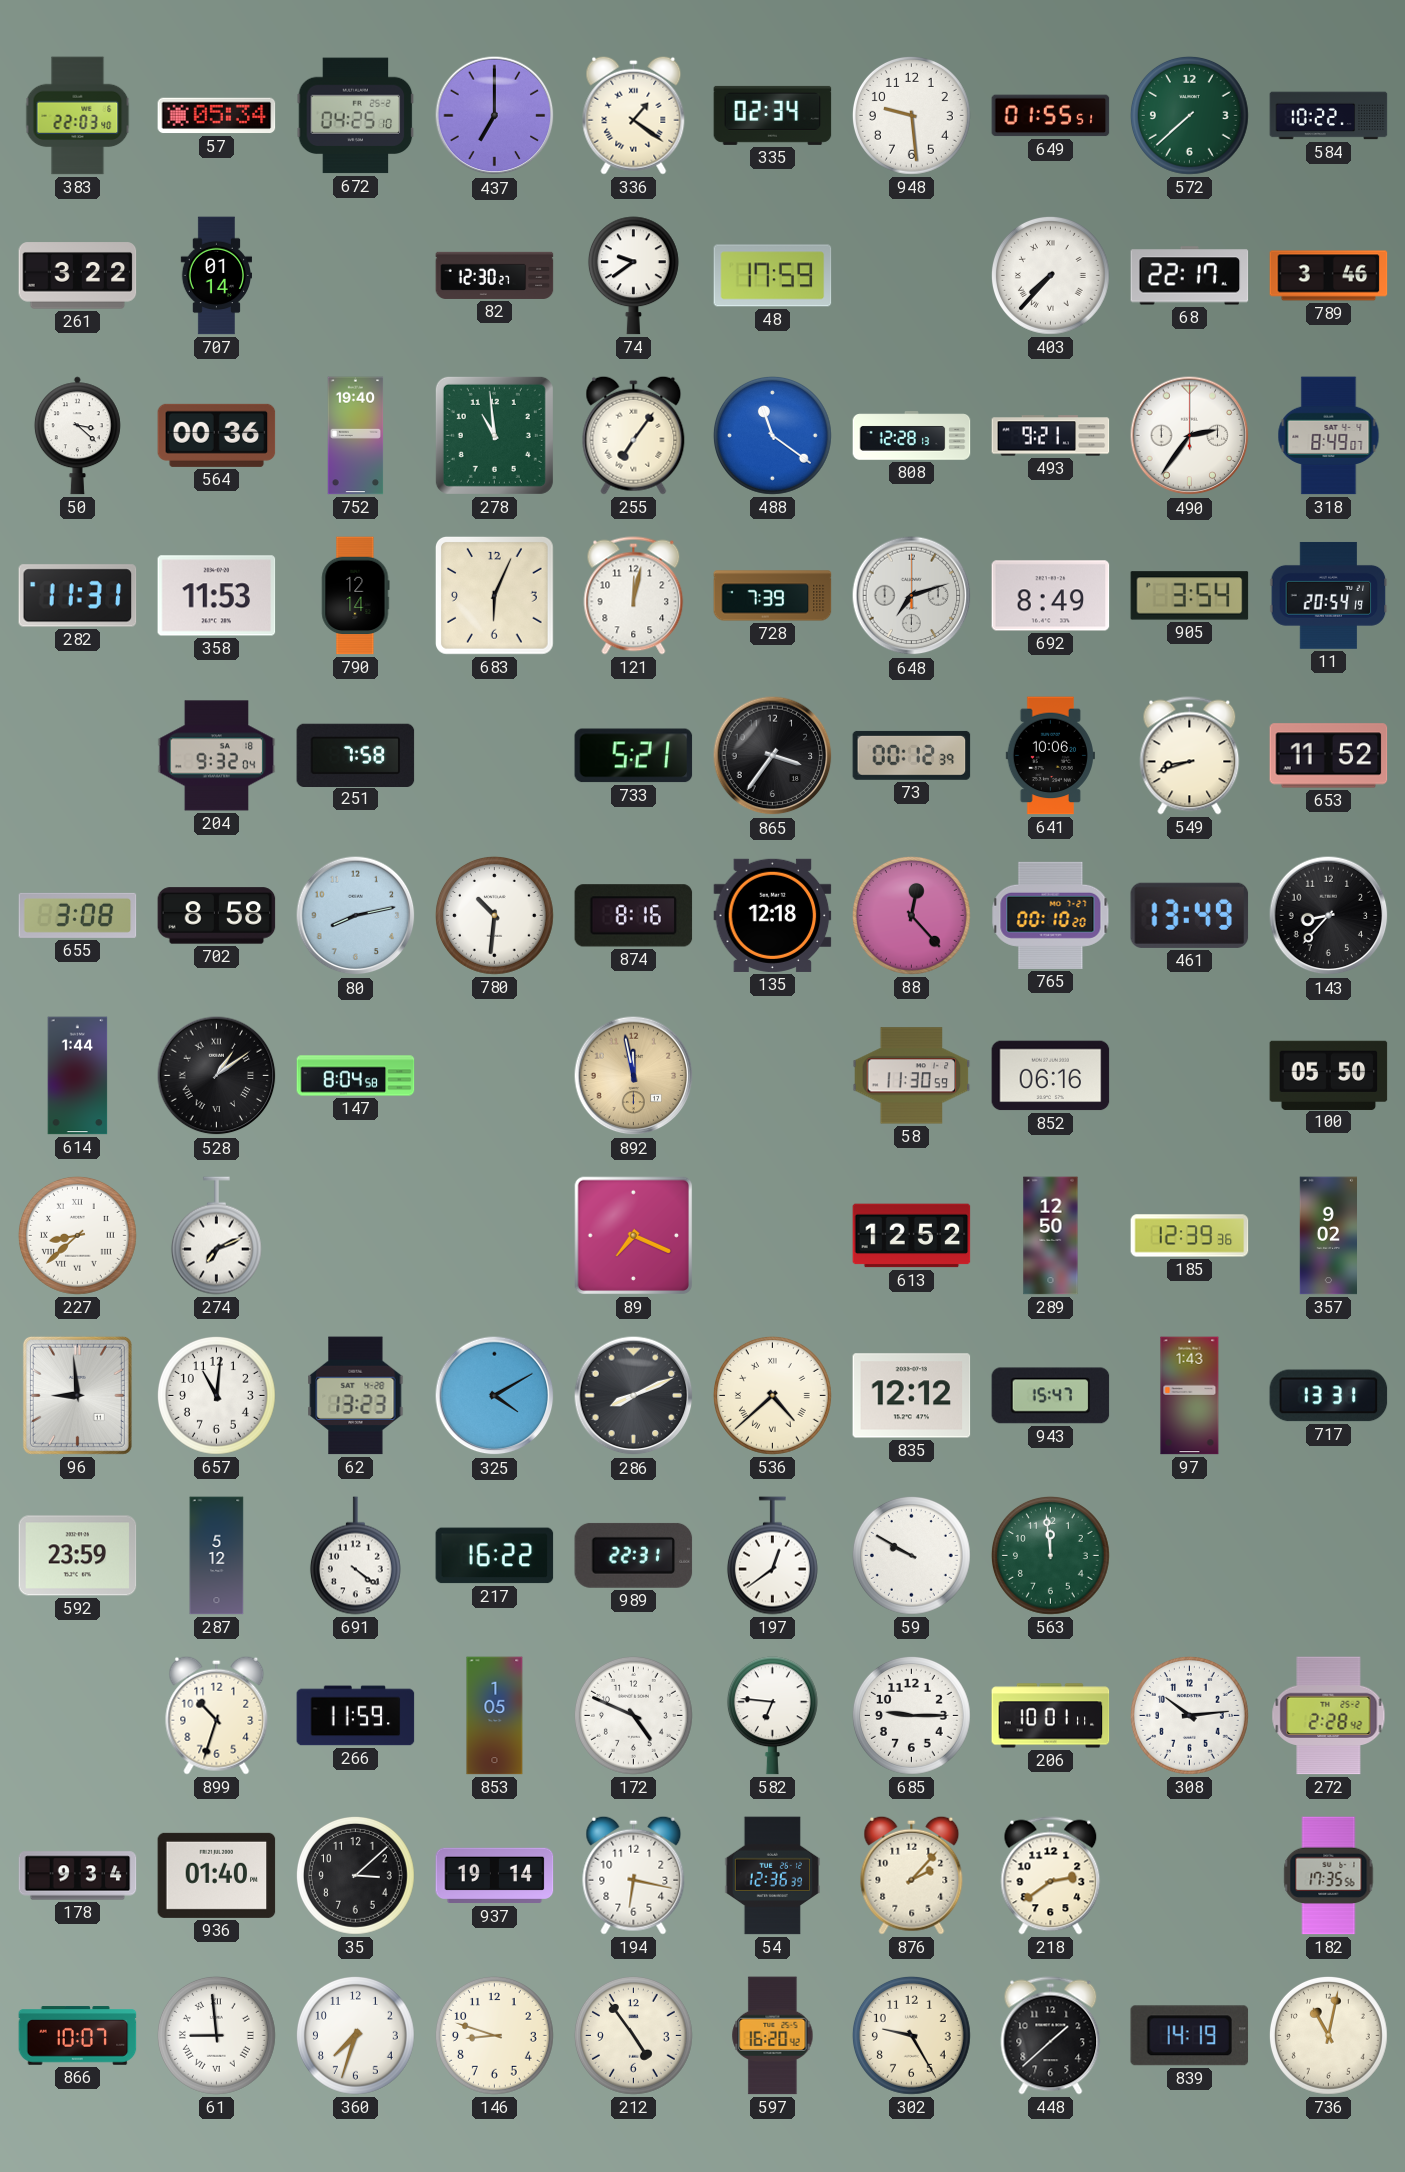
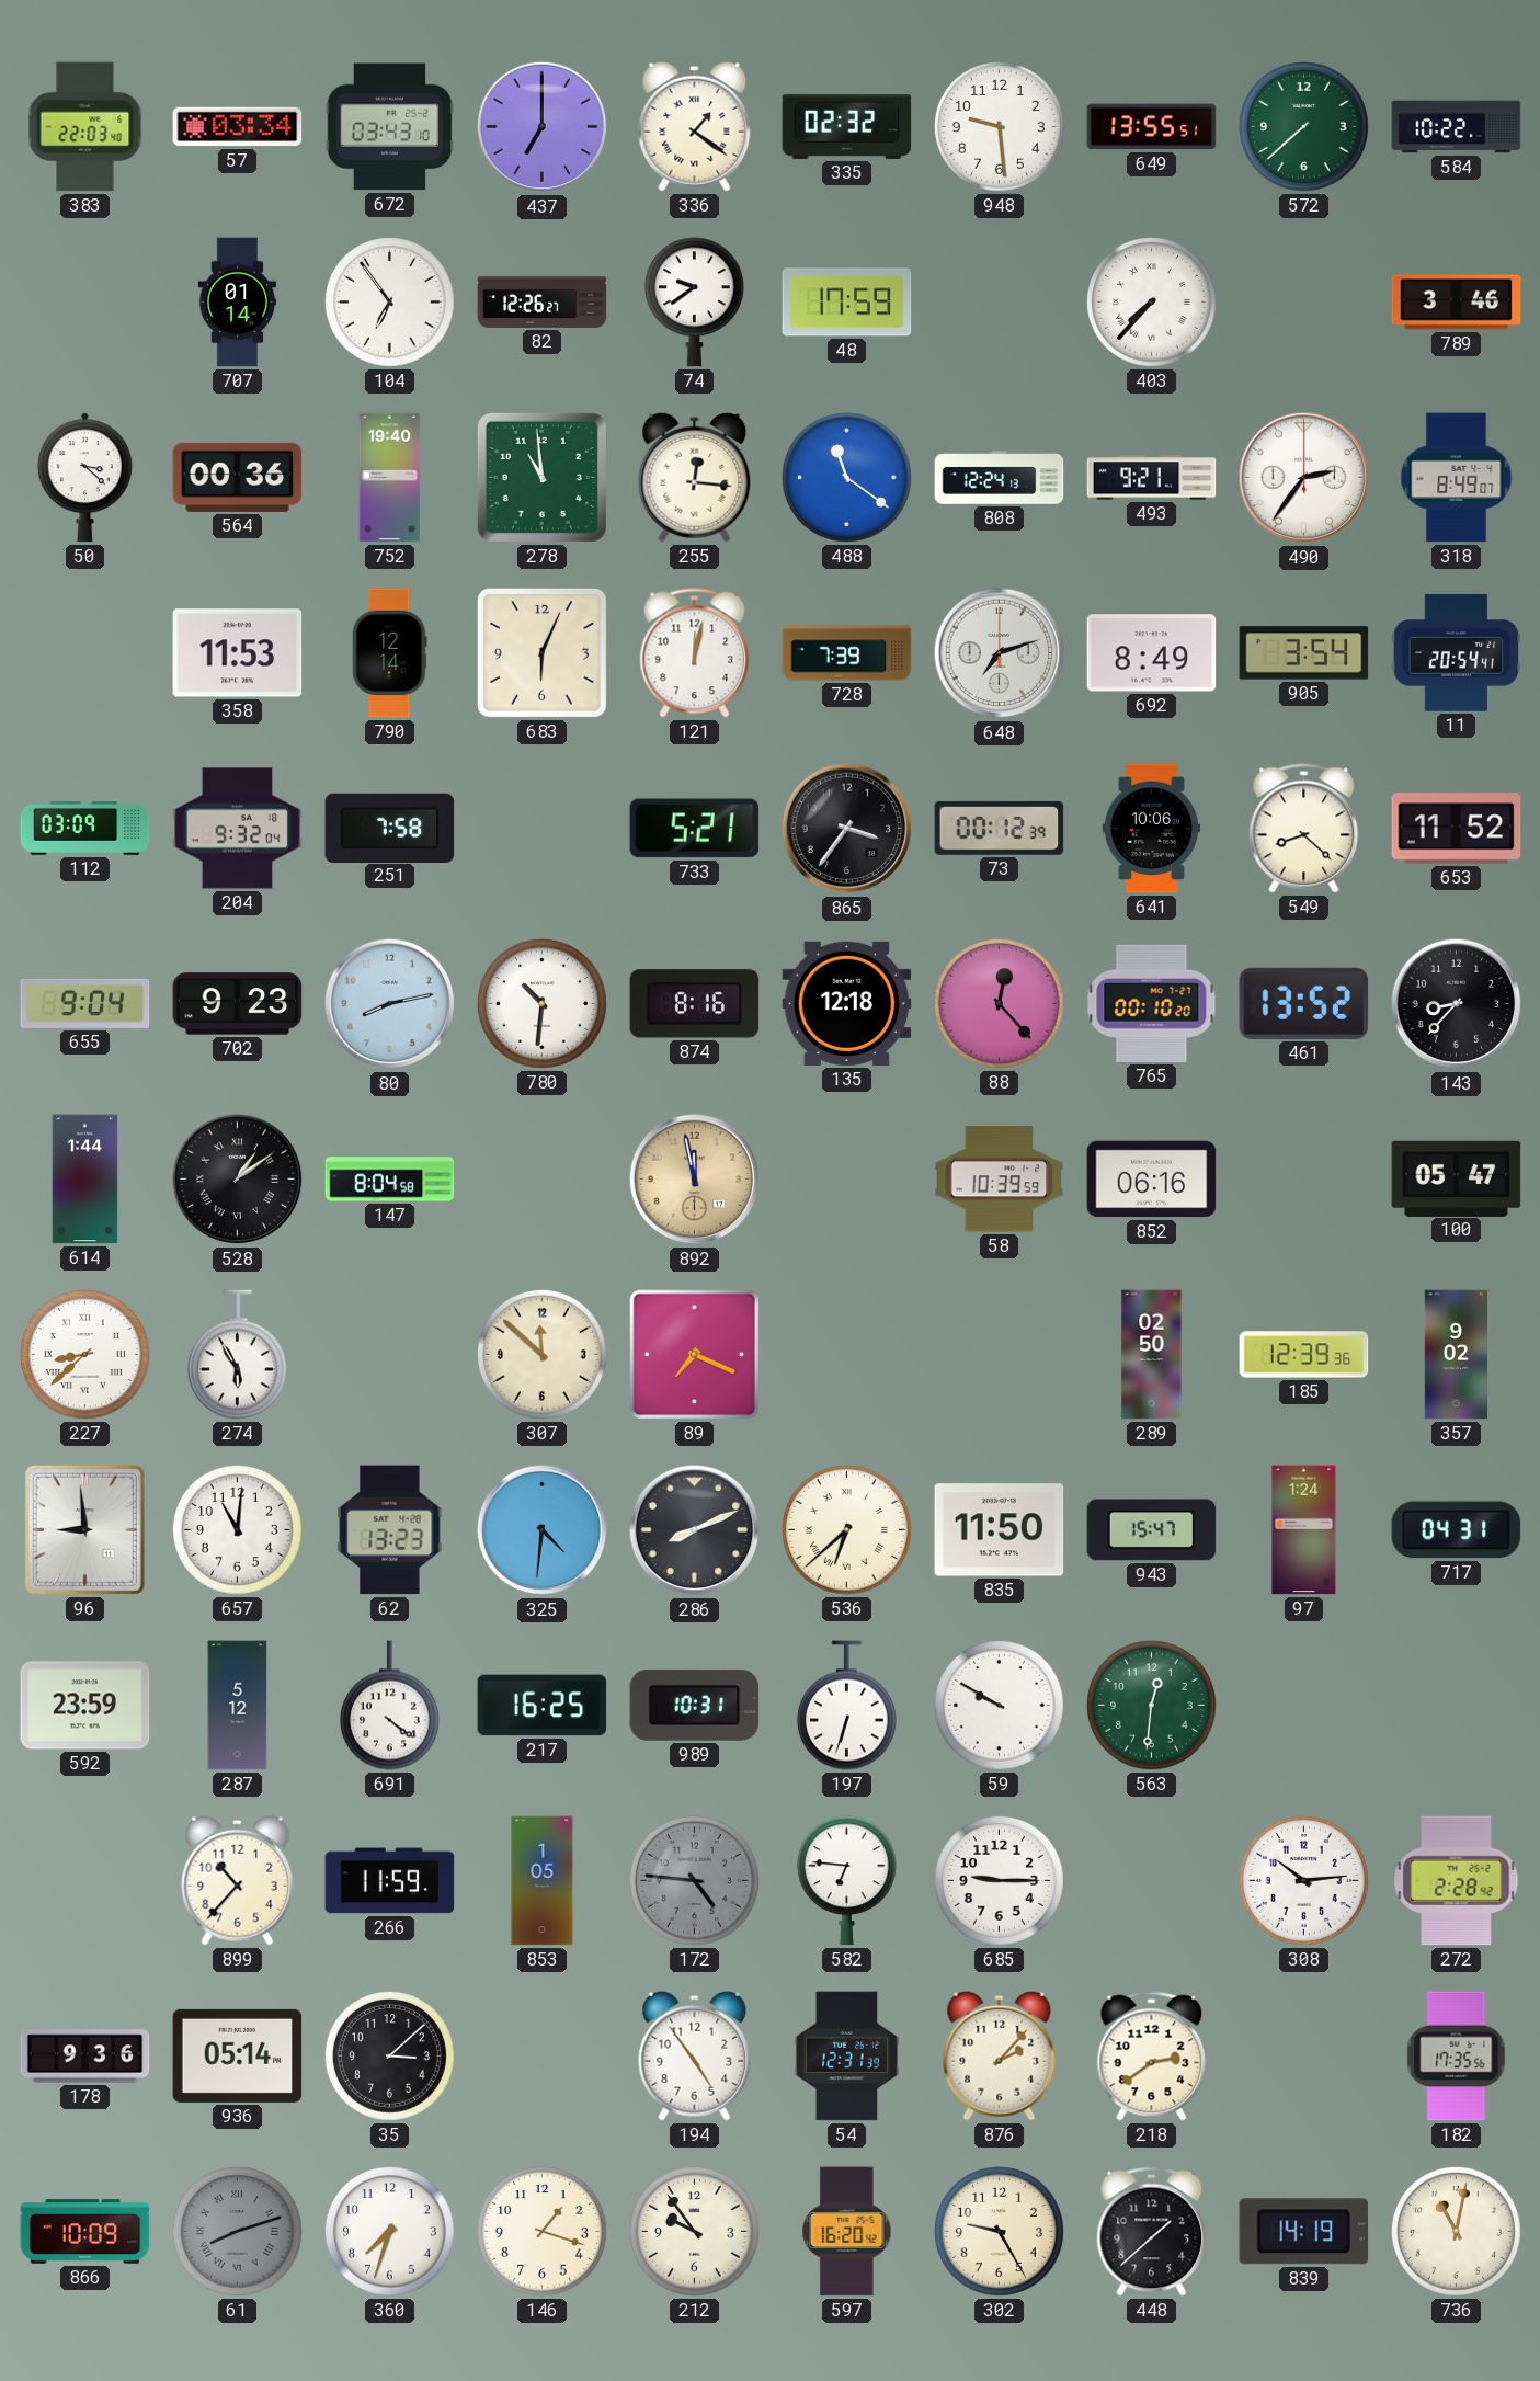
57: 05:34 -> 03:34 (238, 127)
672: 04:25 -> 03:43 (390, 127)
335: 02:34 -> 02:32 (847, 126)
649: 01:55 -> 13:55 (1152, 127)
261: 3:22 -> none (78, 276)
104: none -> 6:54 (389, 301)
82: 12:30 -> 12:26 (543, 301)
68: 22:17 -> none (1190, 276)
255: 7:06 -> 12:16 (695, 477)
808: 12:28 -> 12:24 (1000, 478)
282: 11:31 -> none (78, 596)
11: 20:54:19 -> 20:54:41 (1457, 652)
112: none -> 03:09 (85, 828)
549: 8:42 -> 8:22 (1304, 829)
655: 3:08 -> 9:04 (85, 1003)
702: 8:58 -> 9:23 (238, 1004)
461: 13:49 -> 13:52 (1304, 1003)
58: 11:30 -> 10:39 (1000, 1180)
100: 05:50 -> 05:47 (1457, 1178)
274: 7:11 -> 5:55 (237, 1355)
307: none -> 11:52 (541, 1354)
613: 12:52 -> none (912, 1236)
289: 12:50 -> 02:50 (1152, 1355)
325: 4:10 -> 4:31 (543, 1530)
536: 4:38 -> 6:38 (846, 1529)
835: 12:12 -> 11:50 (1000, 1530)
97: 1:43 -> 1:24 (1304, 1530)
717: 13:31 -> 04:31 (1457, 1530)
217: 16:22 -> 16:25 (543, 1706)
989: 22:31 -> 10:31 (695, 1705)
197: 12:39 -> 6:33 (846, 1706)
563: 11:59 -> 12:31 (1151, 1705)
899: 10:33 -> 10:37 (238, 1880)
172: 4:49 -> 4:46 (694, 1880)
172 dial: white -> grey (694, 1880)
206: 10:01 -> none (1051, 1716)
178: 9:34 -> 9:36 (85, 2057)
936: 01:40 -> 05:14 (238, 2055)
937: 19:14 -> none (495, 1876)
194: 6:17 -> 4:54 (695, 2055)
54: 12:36 -> 12:31 (847, 2057)
866: 10:07 -> 10:09 (85, 2232)
61: 8:59 -> 8:12 (237, 2231)
61 dial: white -> grey (237, 2231)
146: 8:48 -> 1:18 (541, 2231)
212: 4:54 -> 9:54 (694, 2231)
